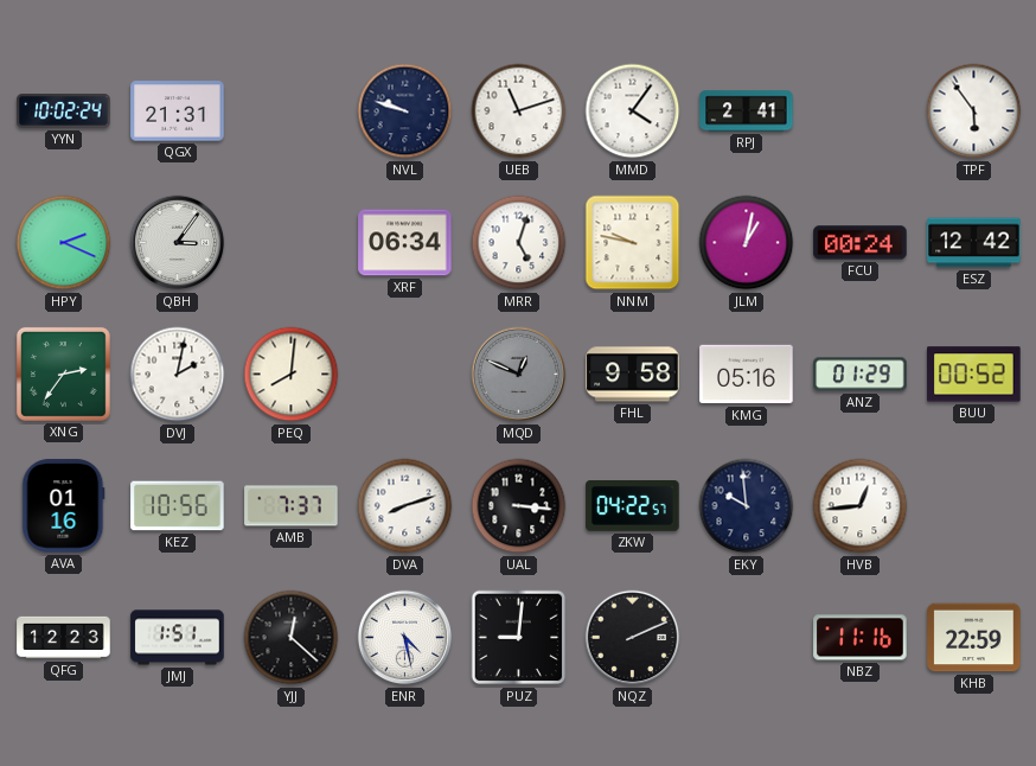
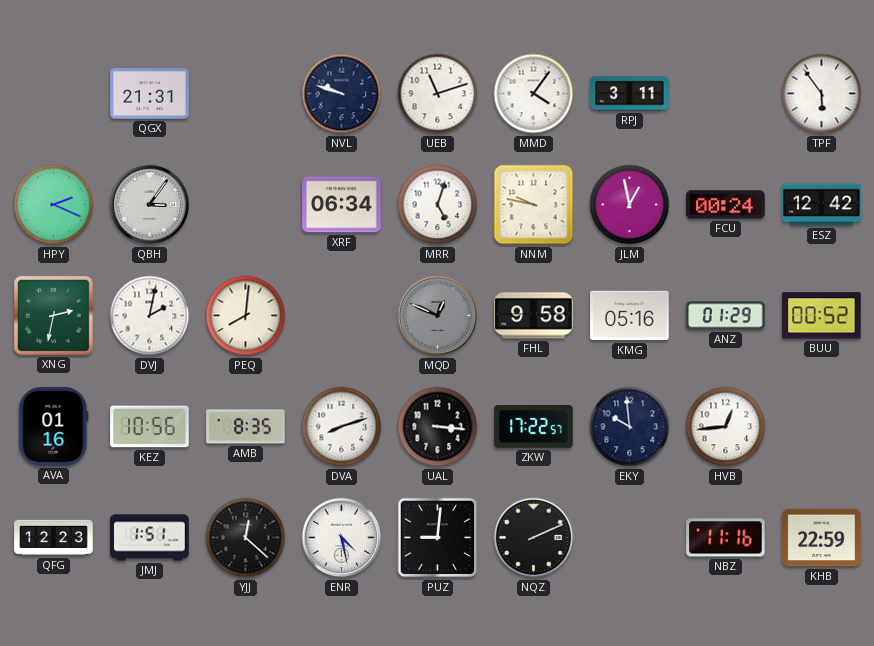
YYN: 10:02 -> none (64, 111)
RPJ: 2:41 -> 3:11 (630, 94)
JLM: 1:02 -> 12:58 (630, 205)
XNG: 2:36 -> 2:32 (53, 315)
AMB: 7:37 -> 8:35 (246, 427)
ZKW: 04:22 -> 17:22 (534, 427)
